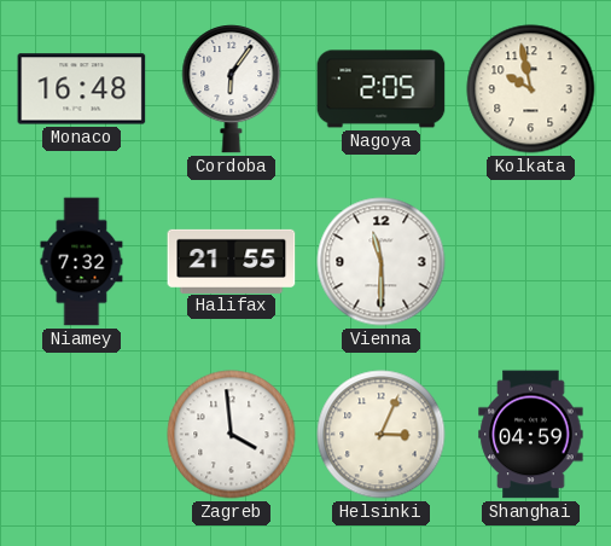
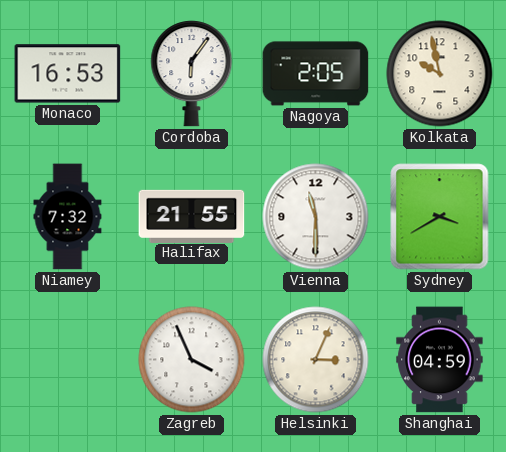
Monaco: 16:48 -> 16:53 (68, 74)
Sydney: none -> 3:40 (440, 217)
Zagreb: 3:59 -> 3:56 (192, 360)
